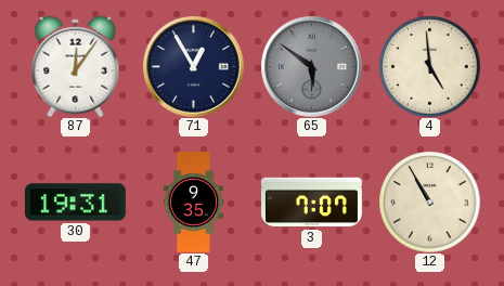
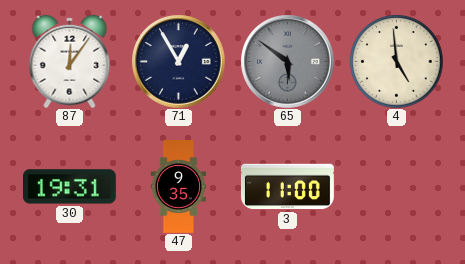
3: 7:07 -> 11:00 (287, 187)
12: 10:55 -> none (429, 201)
